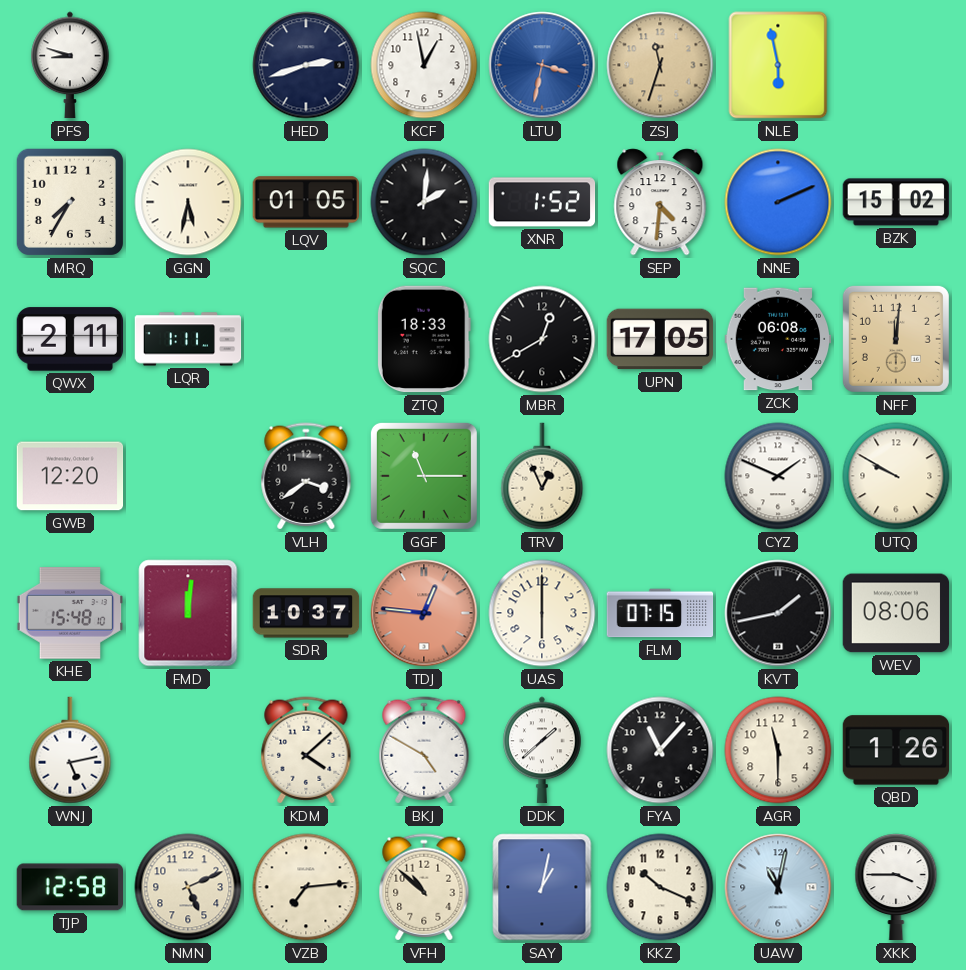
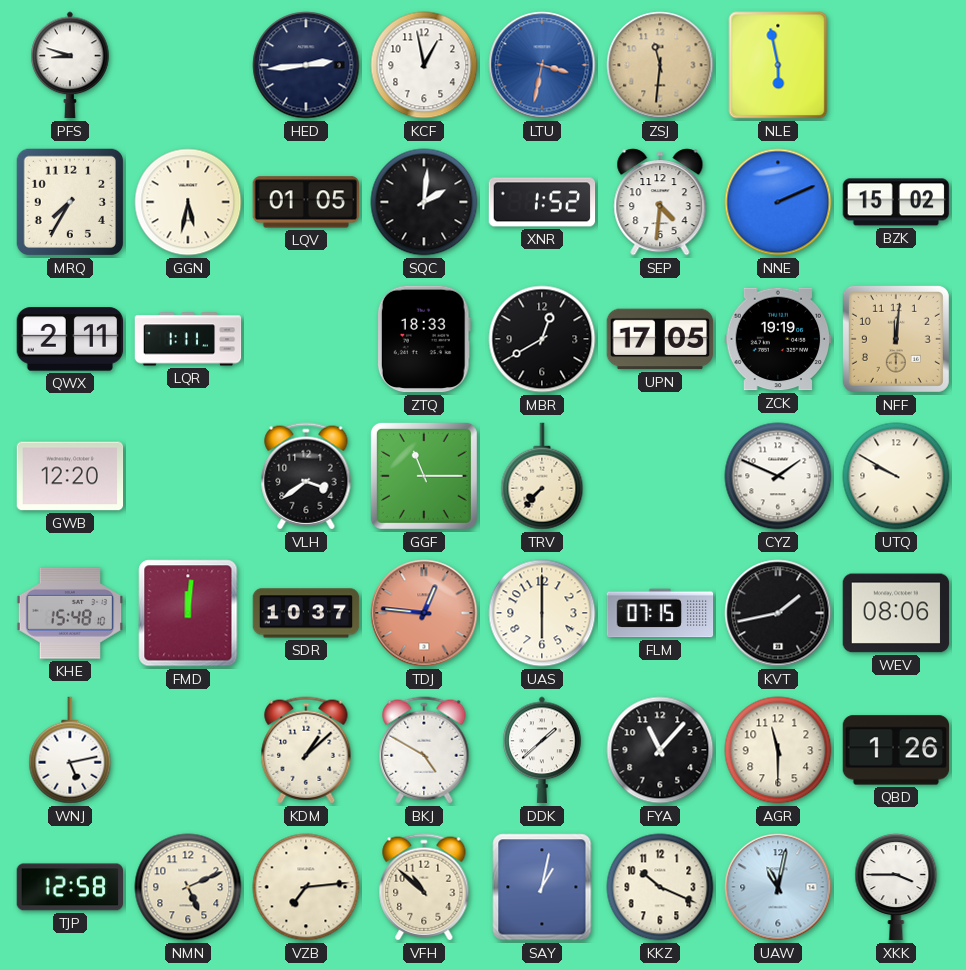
HED: 2:42 -> 2:44 (306, 65)
ZSJ: 11:33 -> 11:31 (660, 65)
ZCK: 06:08 -> 19:19 (778, 339)
TRV: 12:56 -> 7:37 (542, 476)
KDM: 4:08 -> 1:08 (306, 750)
